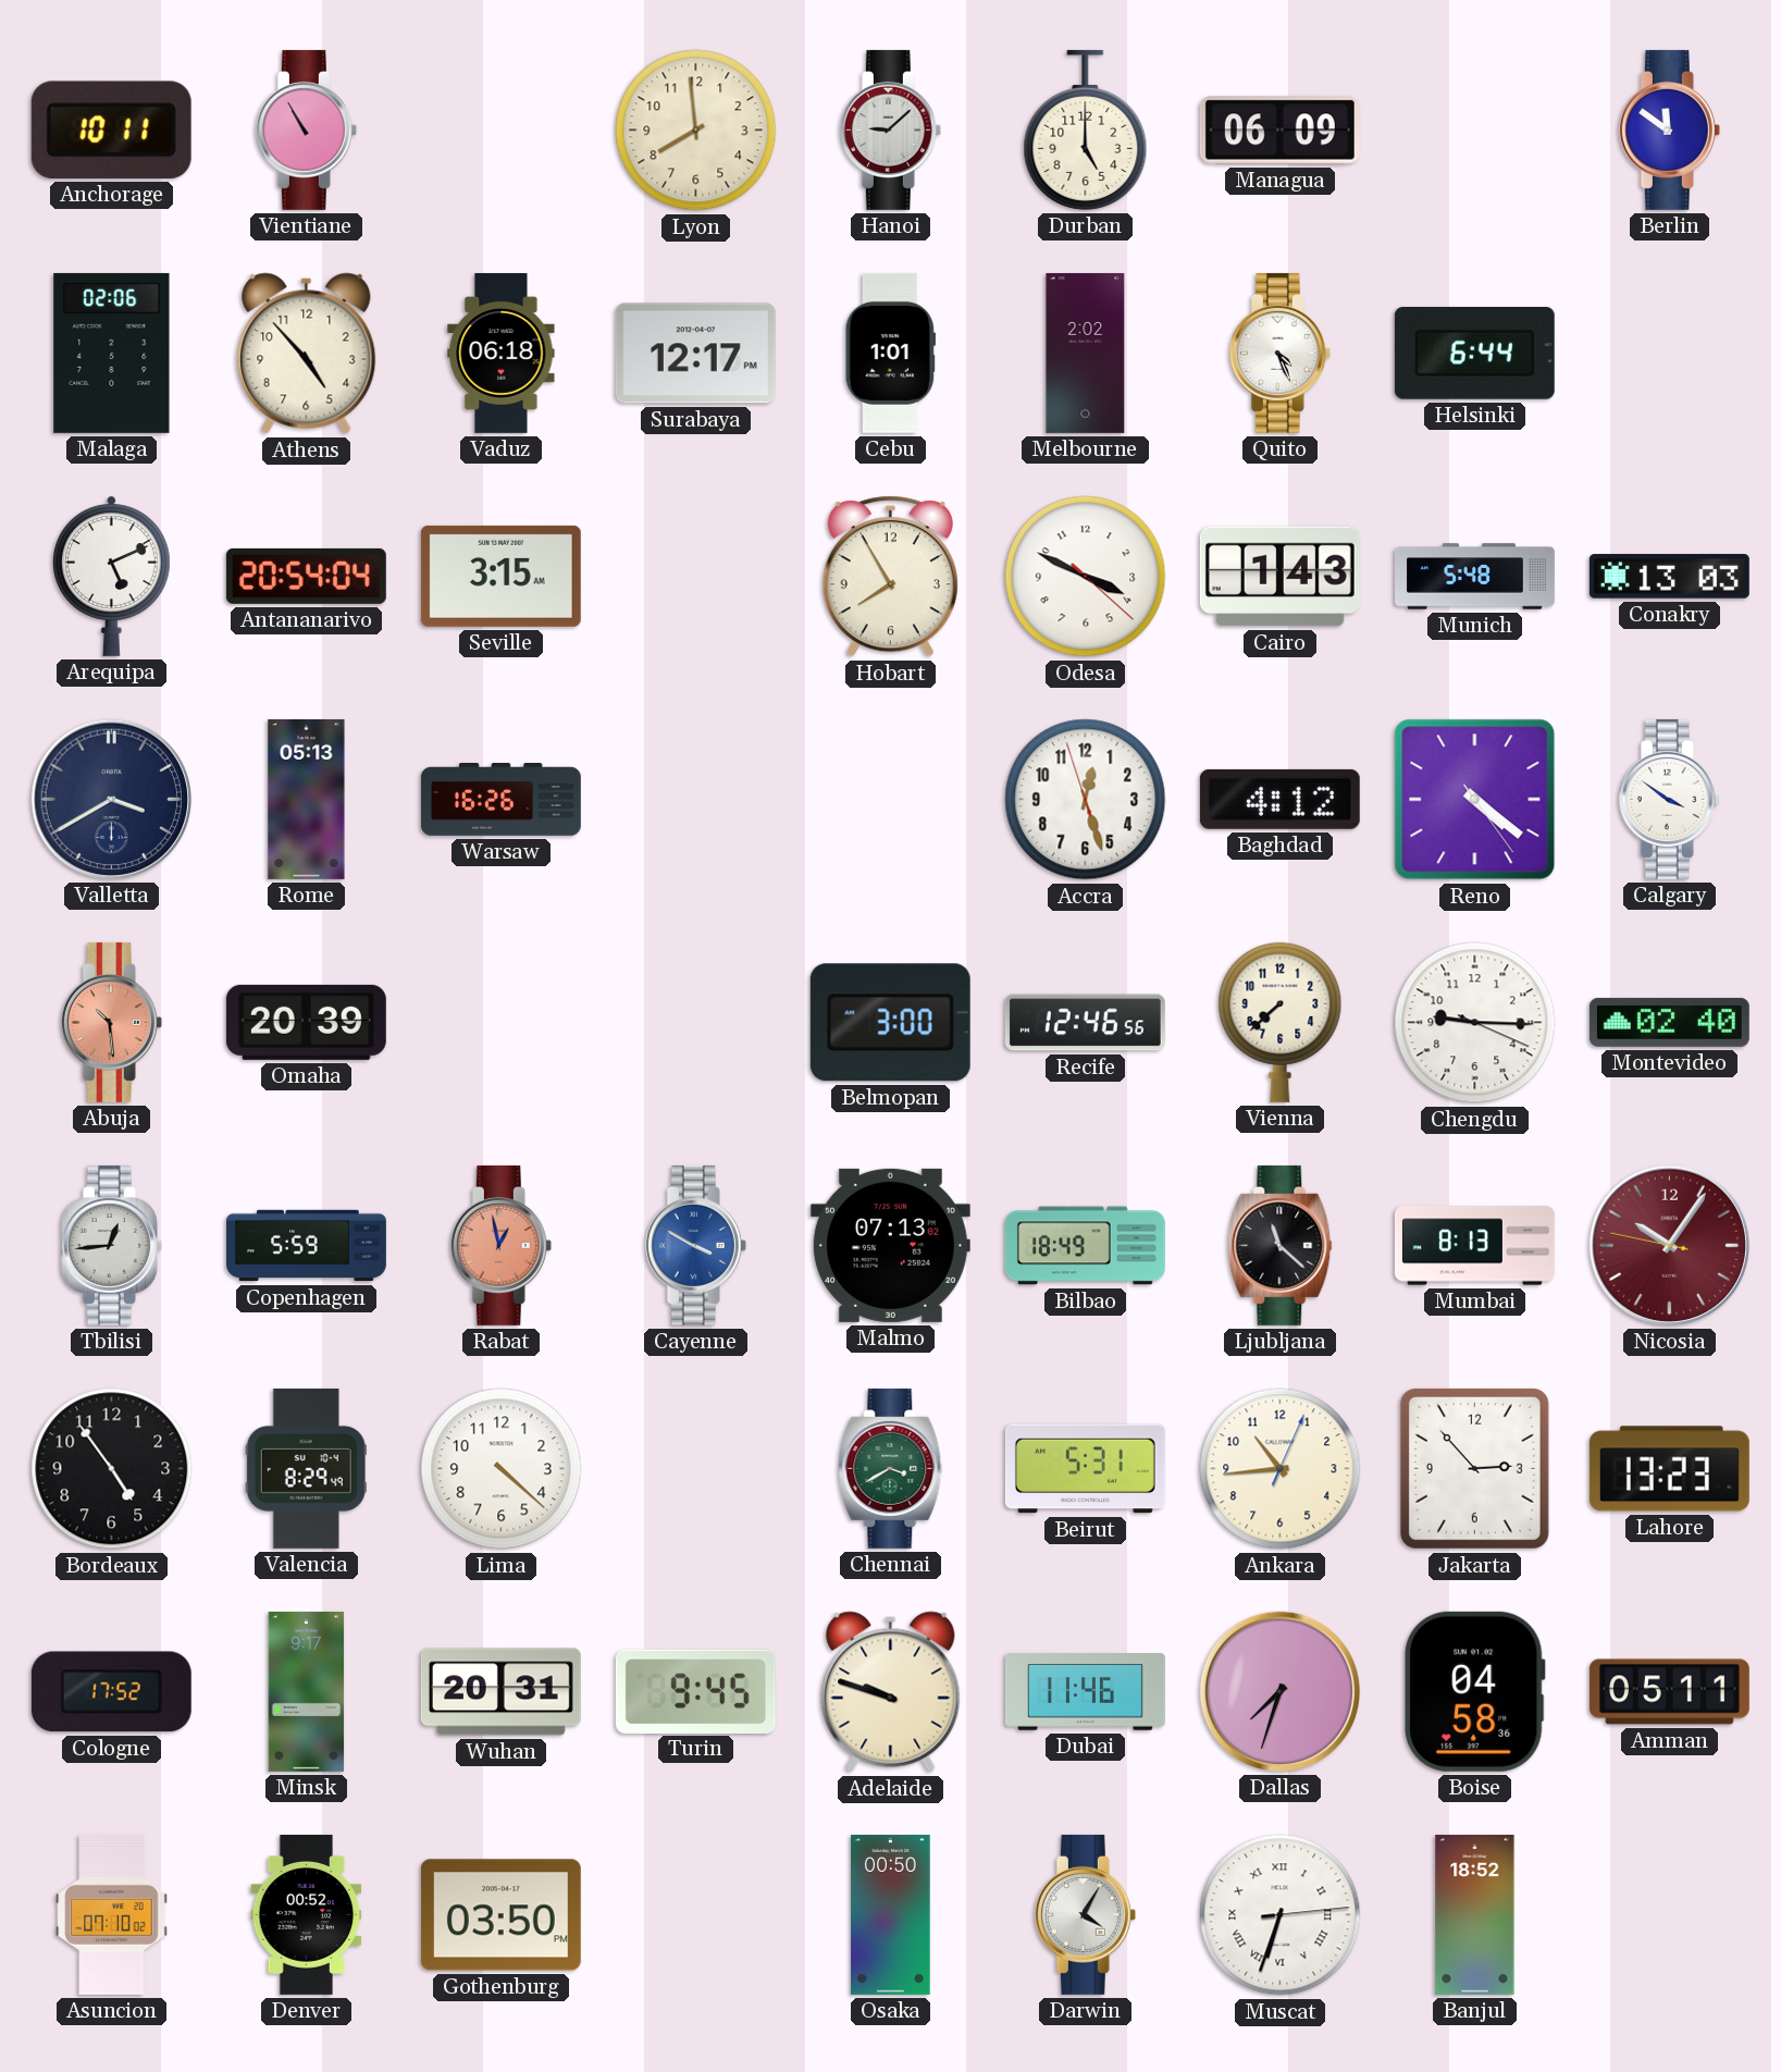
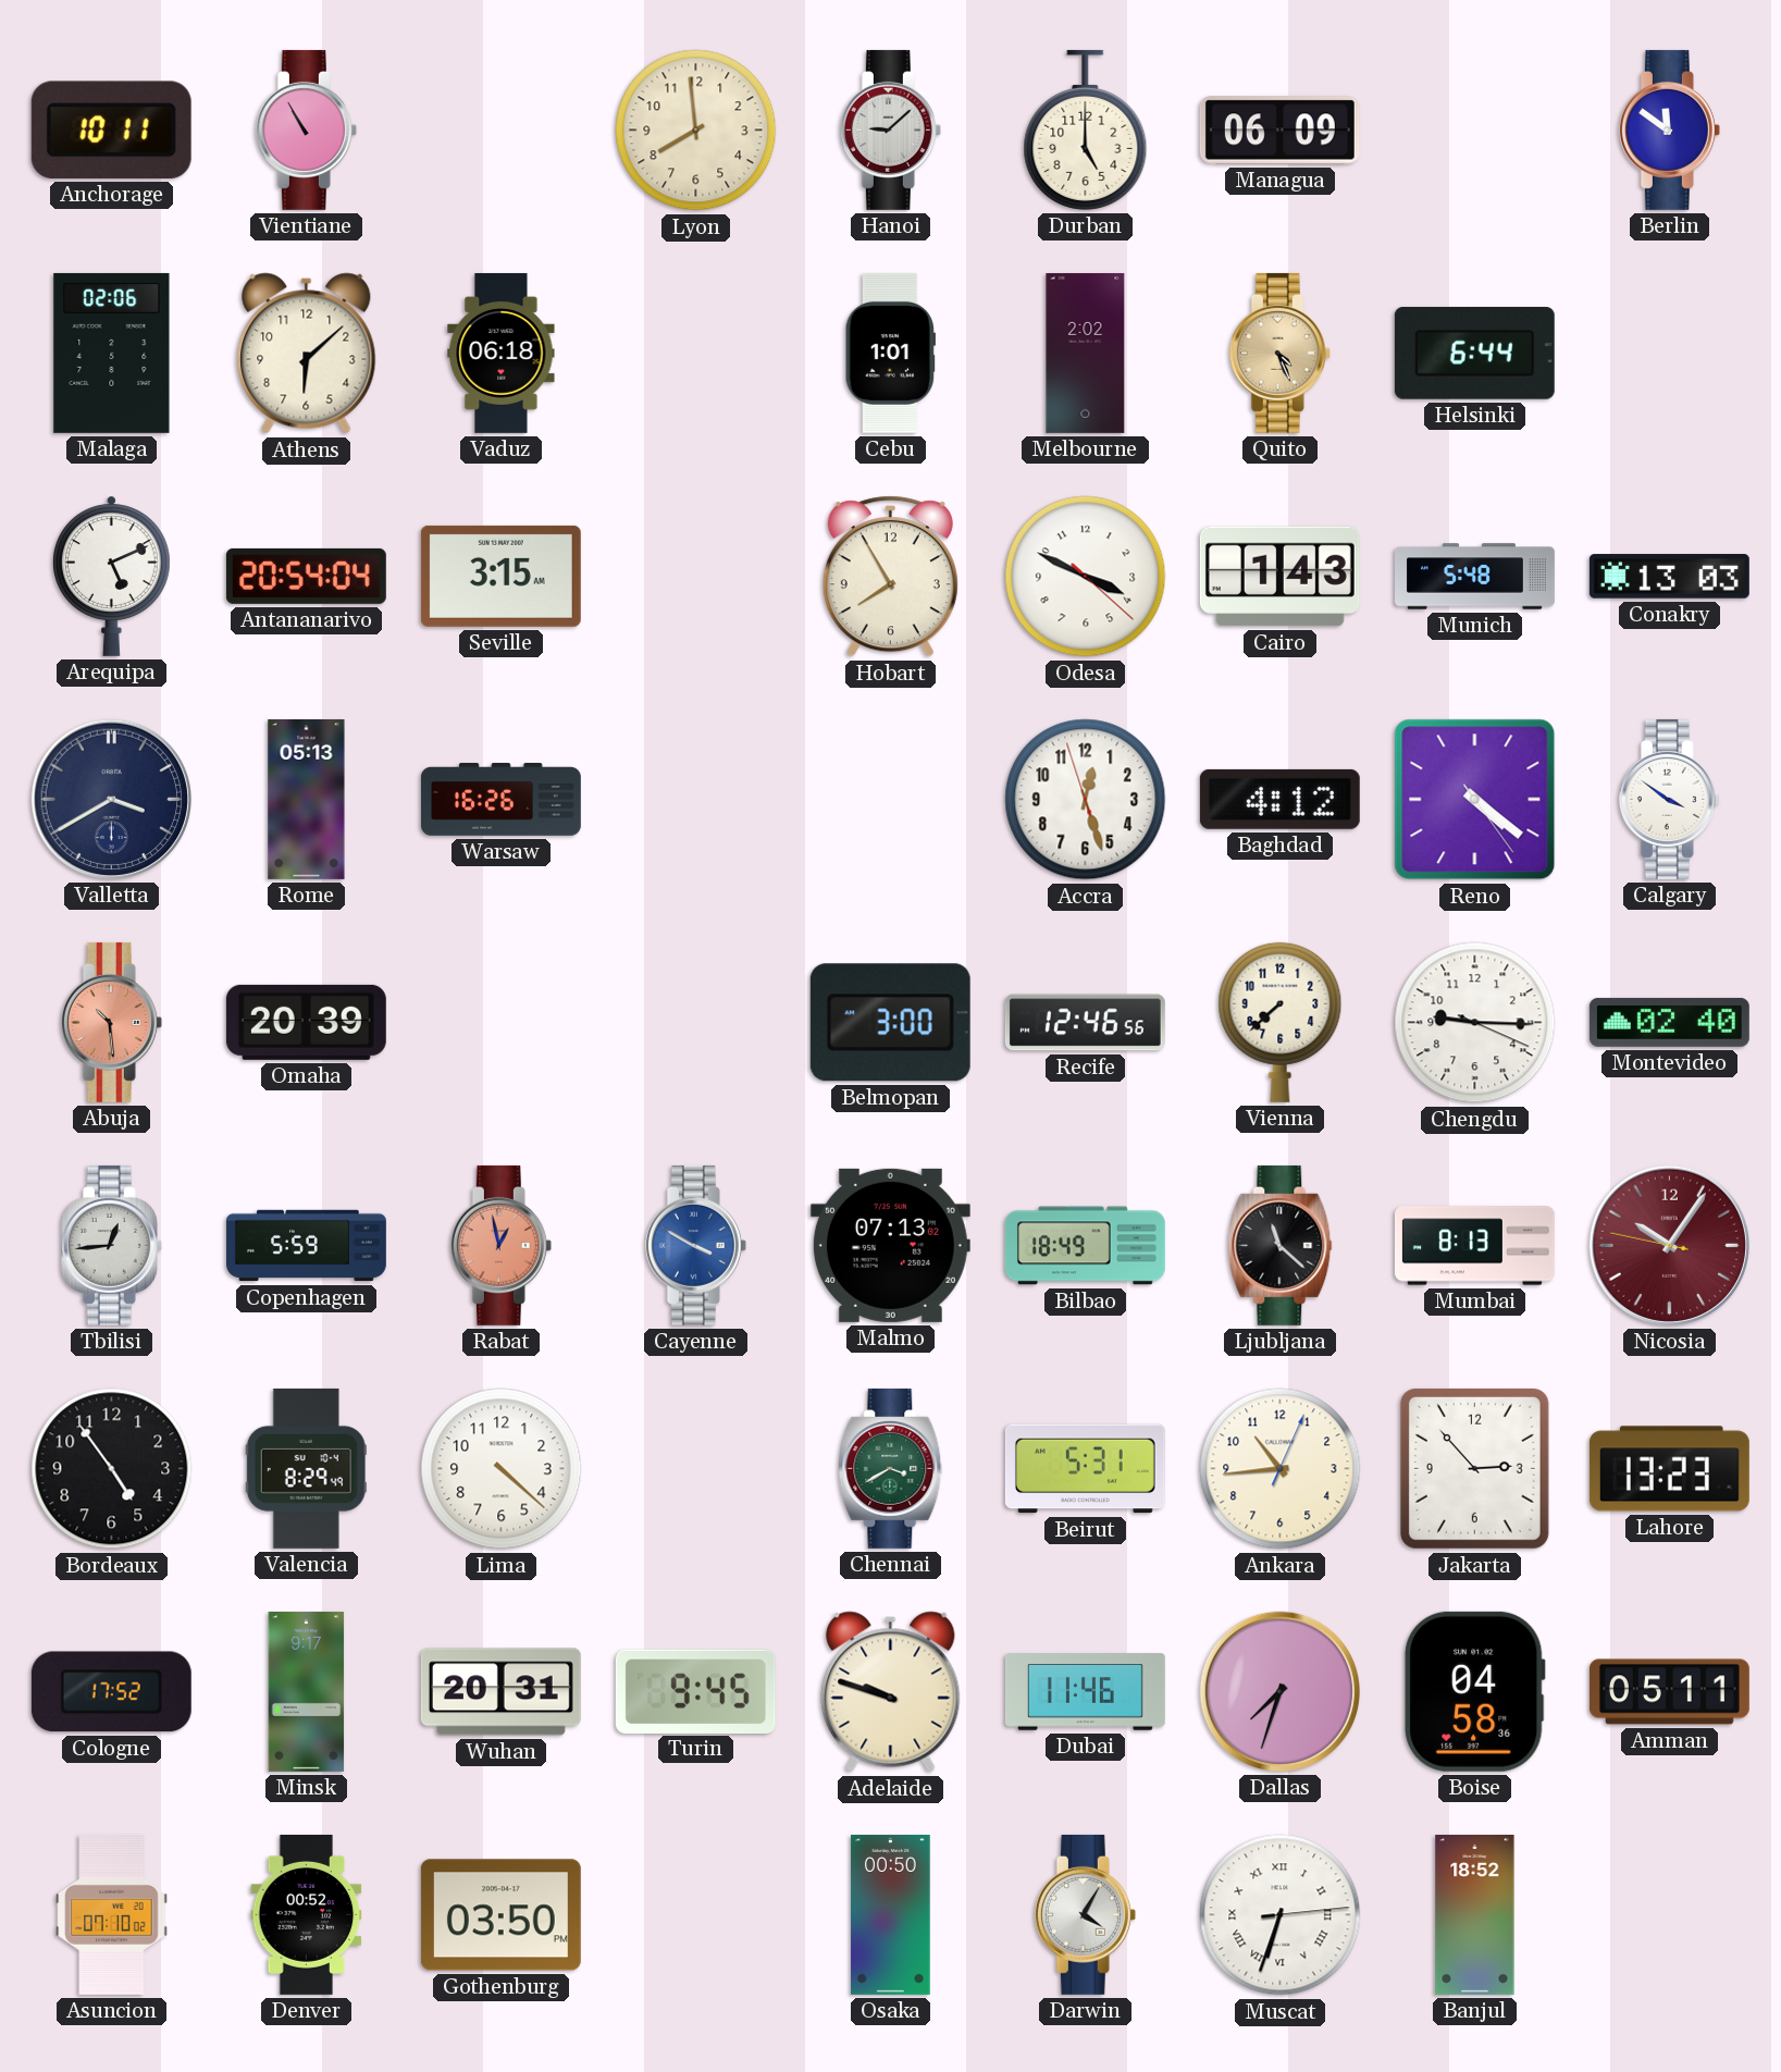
Athens: 4:53 -> 6:08 (307, 354)
Surabaya: 12:17 -> none (695, 354)
Quito dial: white -> champagne (1279, 353)
